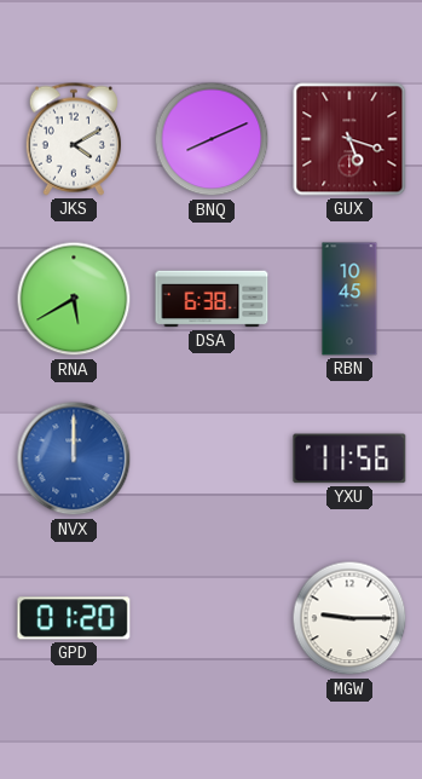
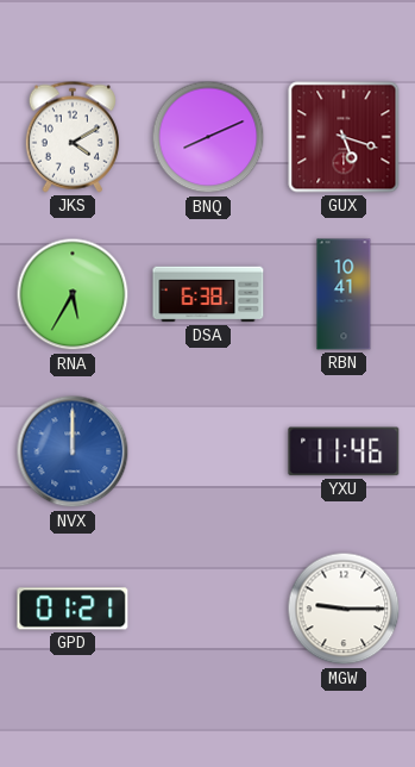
RNA: 5:40 -> 5:35 (73, 294)
RBN: 10:45 -> 10:41 (344, 294)
YXU: 11:56 -> 11:46 (344, 451)
GPD: 01:20 -> 01:21 (73, 609)
